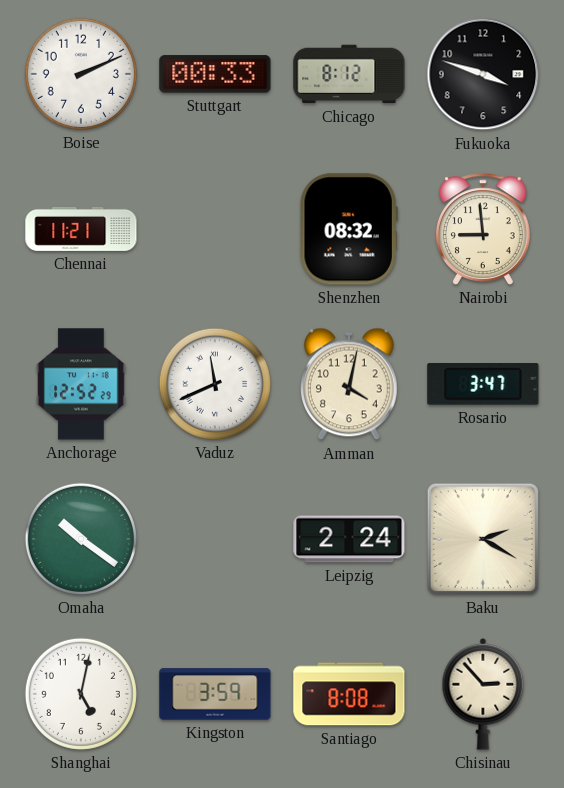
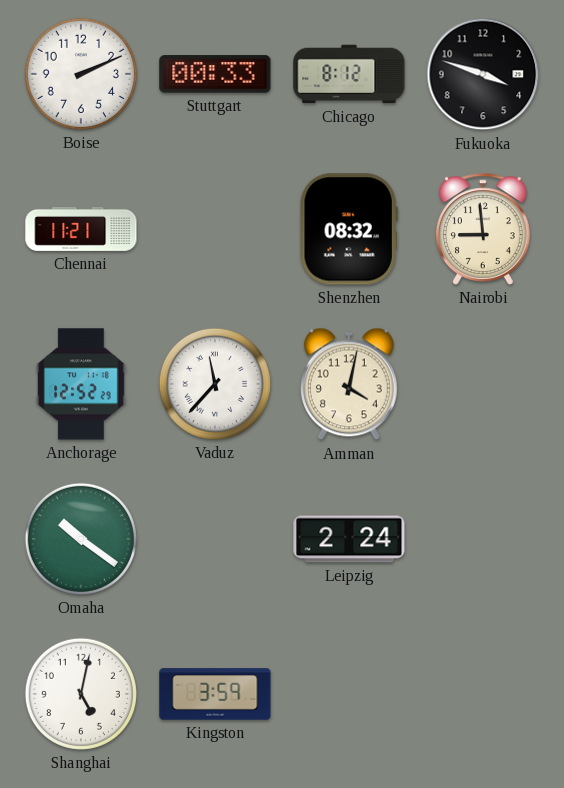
Vaduz: 11:41 -> 11:37 (215, 384)
Rosario: 3:47 -> none (483, 385)
Baku: 2:20 -> none (483, 539)
Santiago: 8:08 -> none (349, 694)
Chisinau: 2:53 -> none (483, 694)
